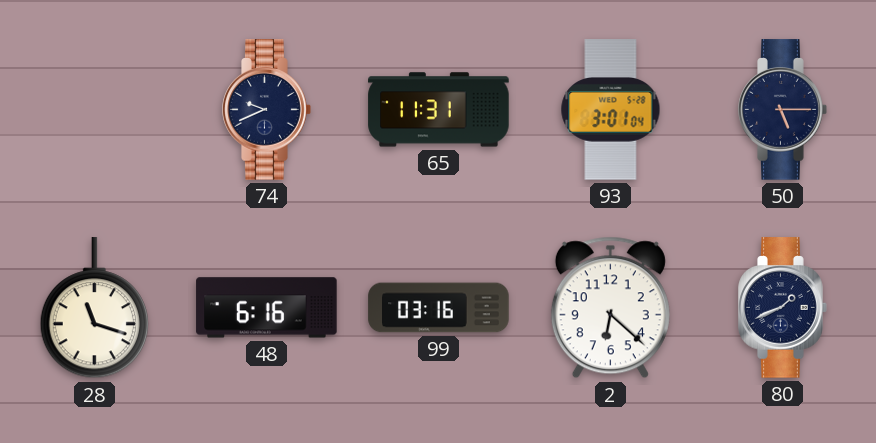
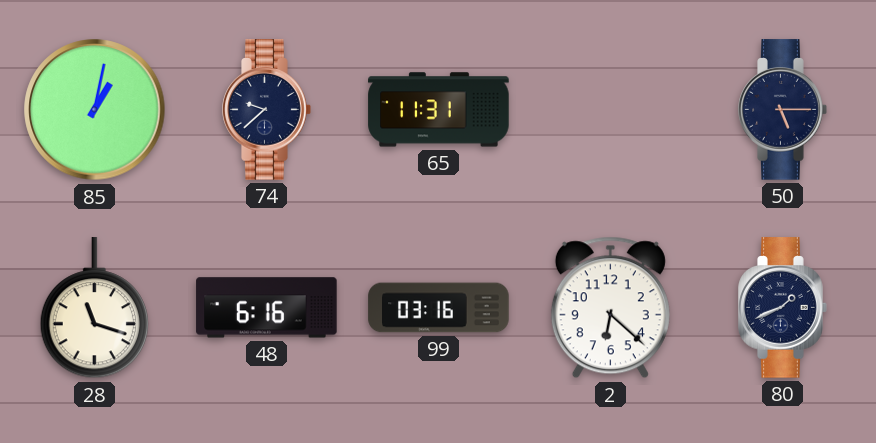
85: none -> 1:02 (95, 110)
74: 9:41 -> 9:38 (267, 110)
93: 3:01 -> none (611, 110)
